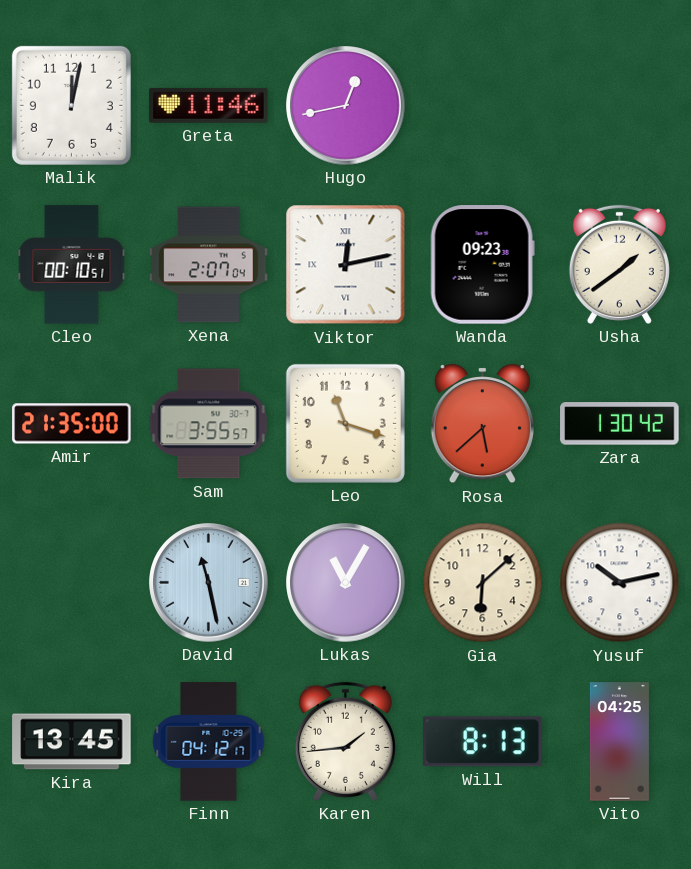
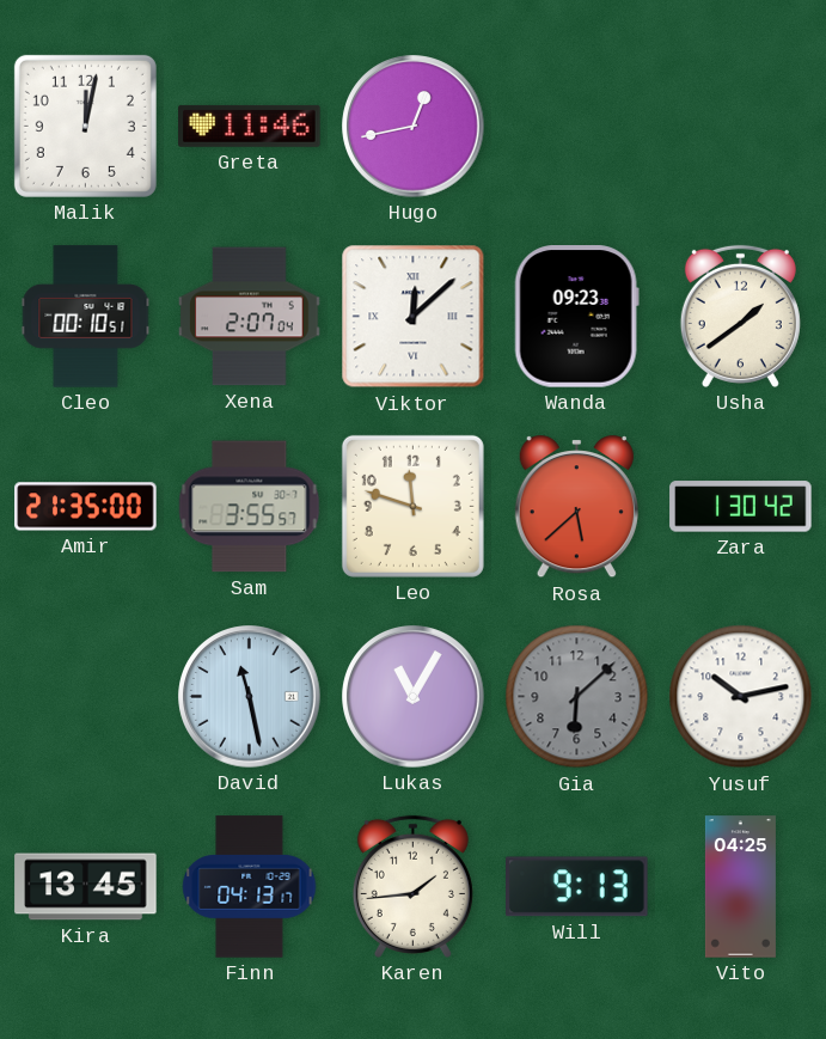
Viktor: 12:13 -> 12:08 (414, 317)
Leo: 11:18 -> 11:48 (412, 506)
Gia dial: cream -> grey (577, 697)
Finn: 04:12 -> 04:13 (250, 887)
Will: 8:13 -> 9:13 (577, 887)
